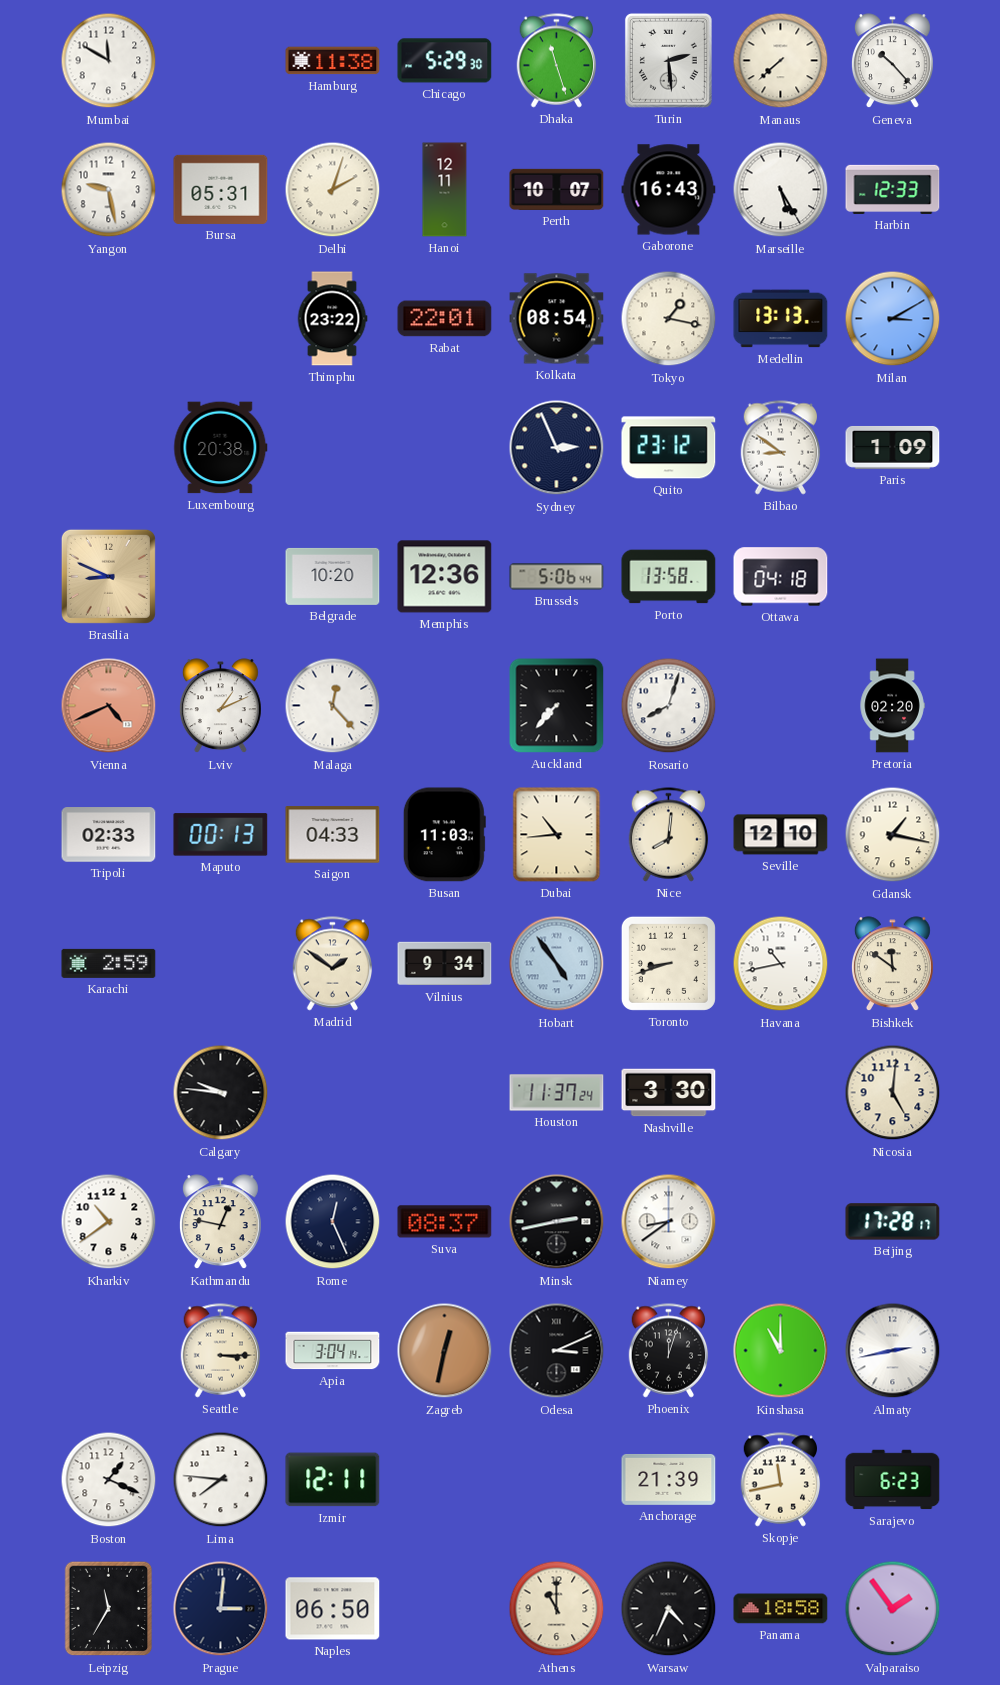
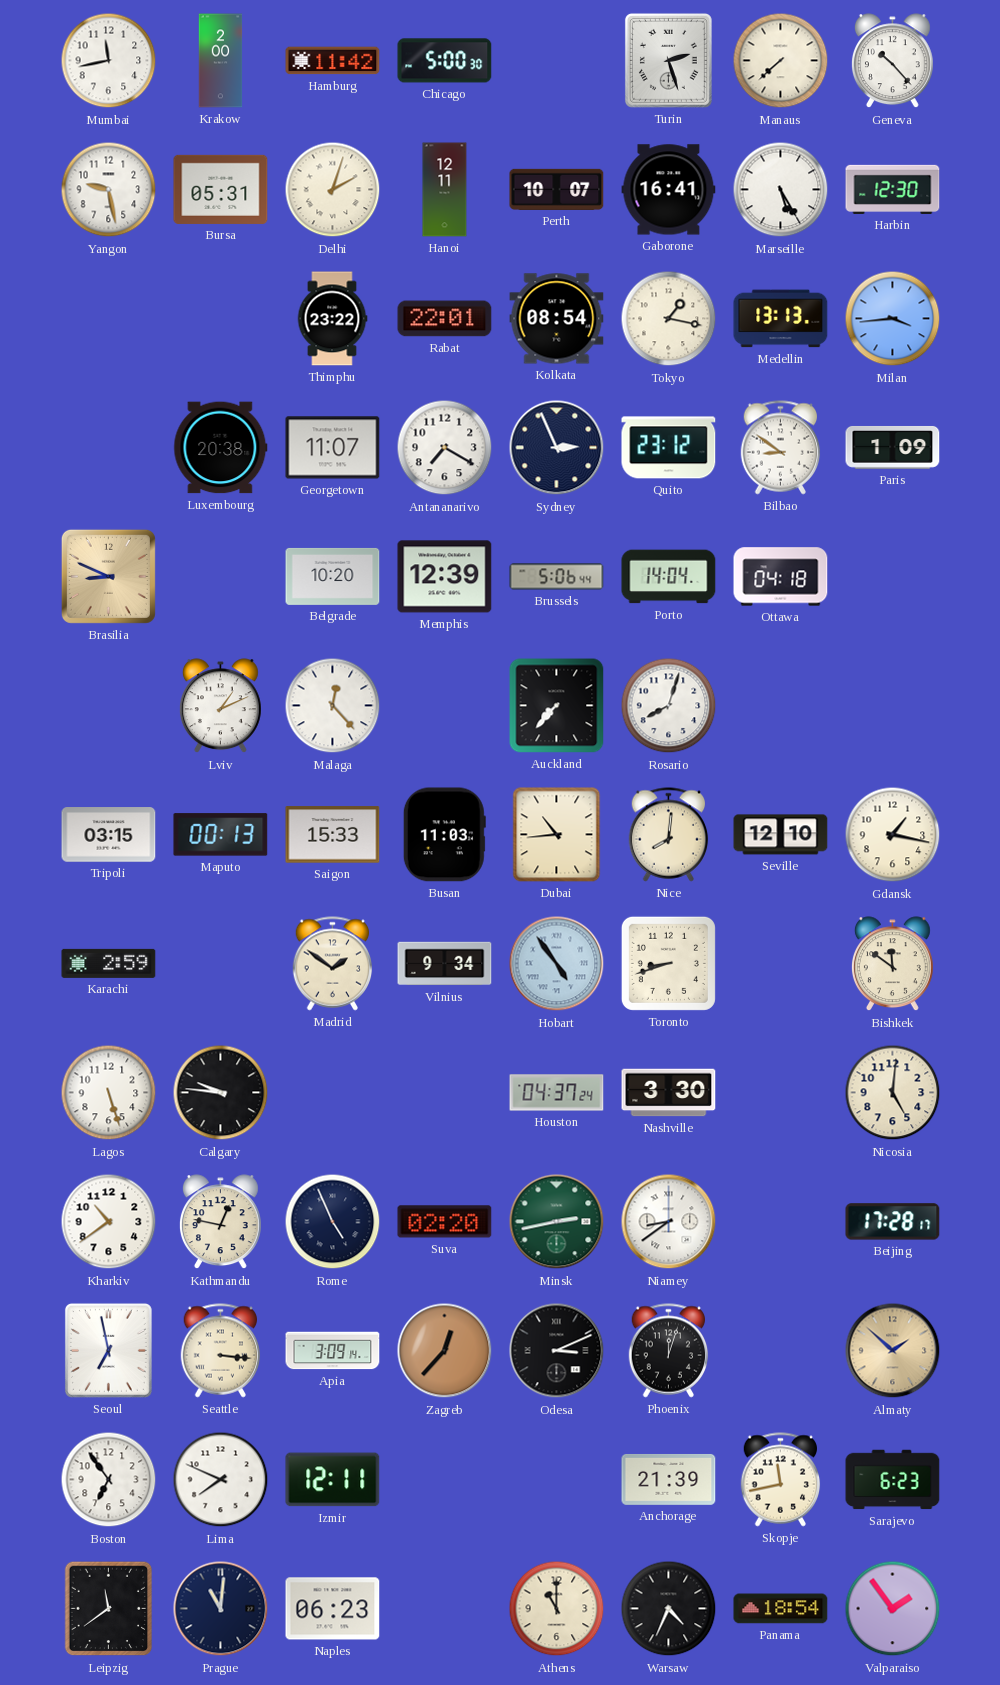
Mumbai: 11:50 -> 11:43 (109, 61)
Krakow: none -> 2:00 (221, 61)
Hamburg: 11:38 -> 11:42 (333, 61)
Chicago: 5:29 -> 5:00 (445, 61)
Dhaka: 11:27 -> none (557, 61)
Turin: 2:29 -> 2:27 (668, 60)
Gaborone: 16:43 -> 16:41 (669, 190)
Harbin: 12:33 -> 12:30 (893, 189)
Milan: 3:10 -> 3:44 (893, 319)
Georgetown: none -> 11:07 (333, 448)
Antananarivo: none -> 7:20 (445, 448)
Memphis: 12:36 -> 12:39 (445, 577)
Porto: 13:58 -> 14:04 (669, 577)
Vienna: 4:41 -> none (109, 706)
Pretoria: 02:20 -> none (892, 706)
Tripoli: 02:33 -> 03:15 (109, 835)
Saigon: 04:33 -> 15:33 (333, 835)
Havana: 10:43 -> none (781, 964)
Lagos: none -> 5:27 (109, 1093)
Houston: 11:37 -> 04:37 (557, 1093)
Rome: 12:26 -> 4:56 (333, 1222)
Suva: 08:37 -> 02:20 (445, 1222)
Minsk dial: black -> green (557, 1222)
Seoul: none -> 6:58 (108, 1350)
Seattle: 3:15 -> 3:16 (221, 1351)
Apia: 3:04 -> 3:09 (333, 1351)
Zagreb: 12:32 -> 12:37 (445, 1351)
Kinshasa: 11:00 -> none (781, 1351)
Almaty: 2:43 -> 1:52 (893, 1351)
Almaty dial: white -> champagne (893, 1351)
Boston: 1:19 -> 6:54 (109, 1480)
Lima: 7:46 -> 7:49 (221, 1480)
Leipzig: 11:35 -> 11:39 (109, 1609)
Prague: 3:01 -> 11:01 (221, 1609)
Naples: 06:50 -> 06:23 (333, 1609)
Panama: 18:58 -> 18:54 (781, 1609)
